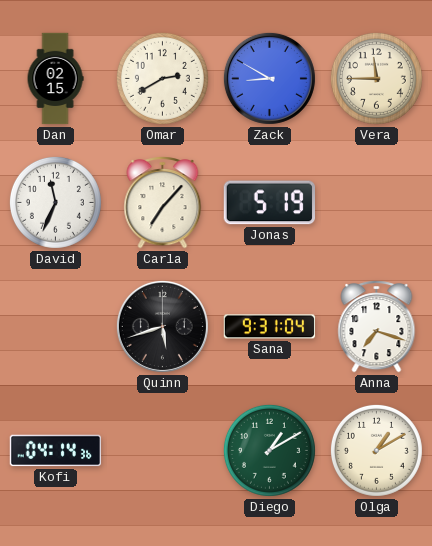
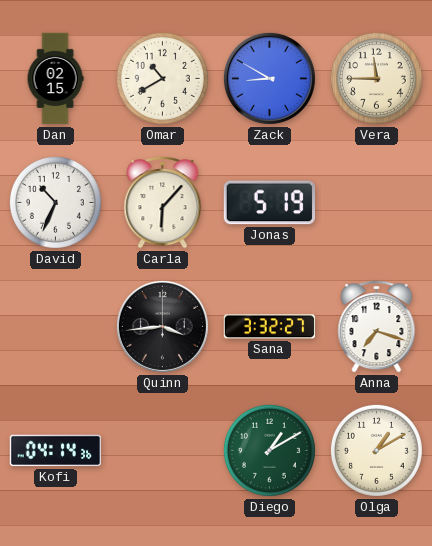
Omar: 2:40 -> 10:40 (162, 78)
David: 11:34 -> 10:34 (55, 202)
Carla: 7:07 -> 6:07 (163, 203)
Quinn: 5:42 -> 3:44 (162, 326)
Sana: 9:31 -> 3:32 (270, 327)
